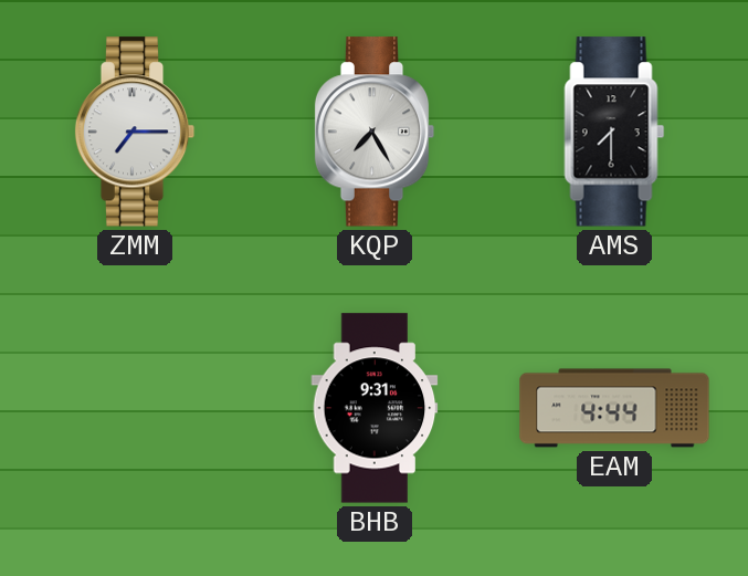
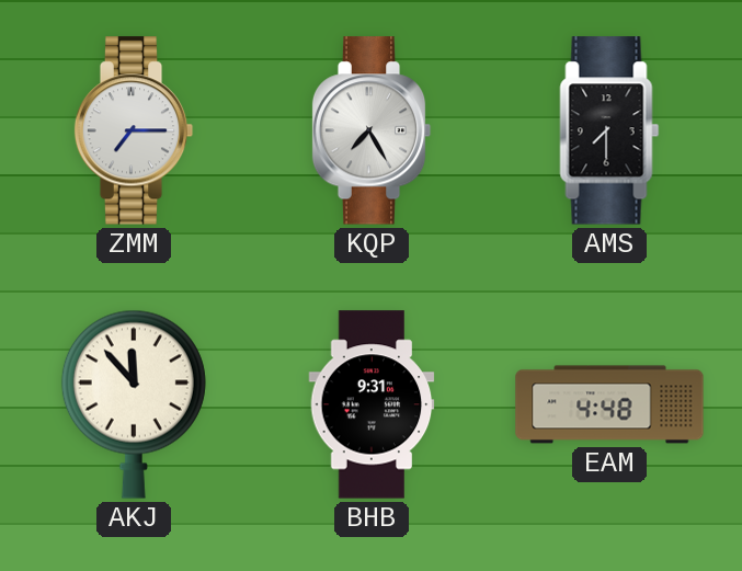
AKJ: none -> 11:53 (134, 404)
EAM: 4:44 -> 4:48 (609, 404)
